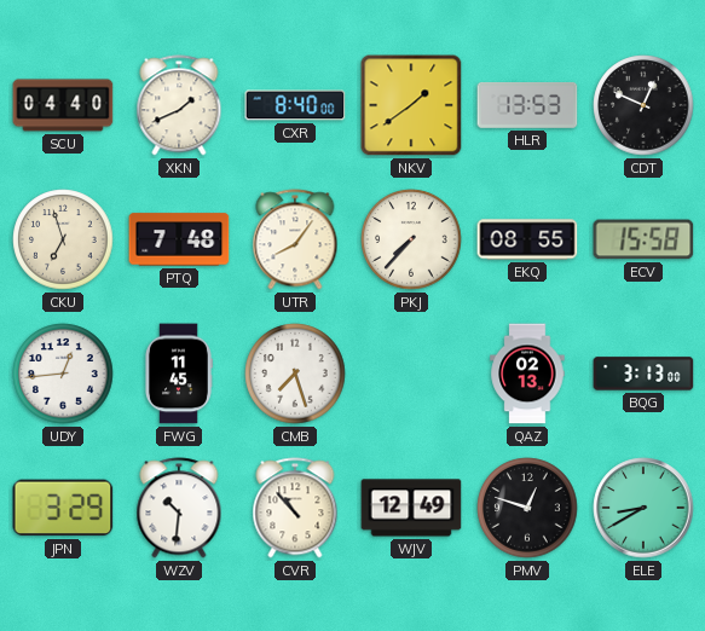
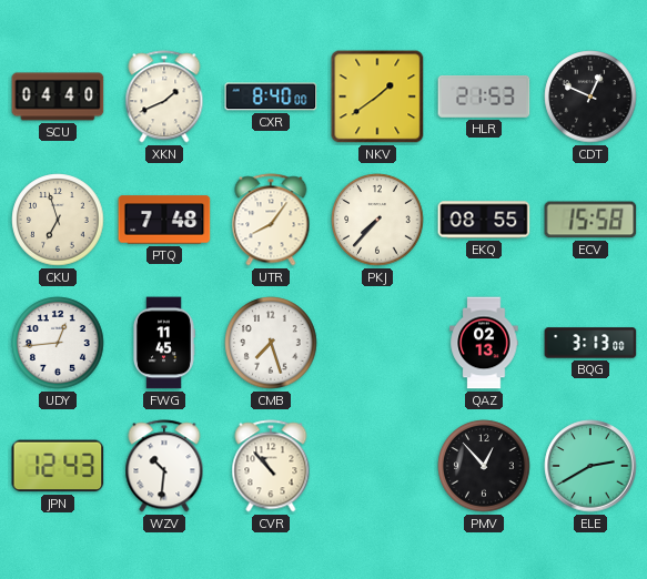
HLR: 13:53 -> 21:53 (484, 98)
JPN: 3:29 -> 12:43 (58, 466)
WJV: 12:49 -> none (411, 508)
PMV: 12:48 -> 12:53 (484, 466)
ELE: 8:40 -> 2:40 (590, 466)
